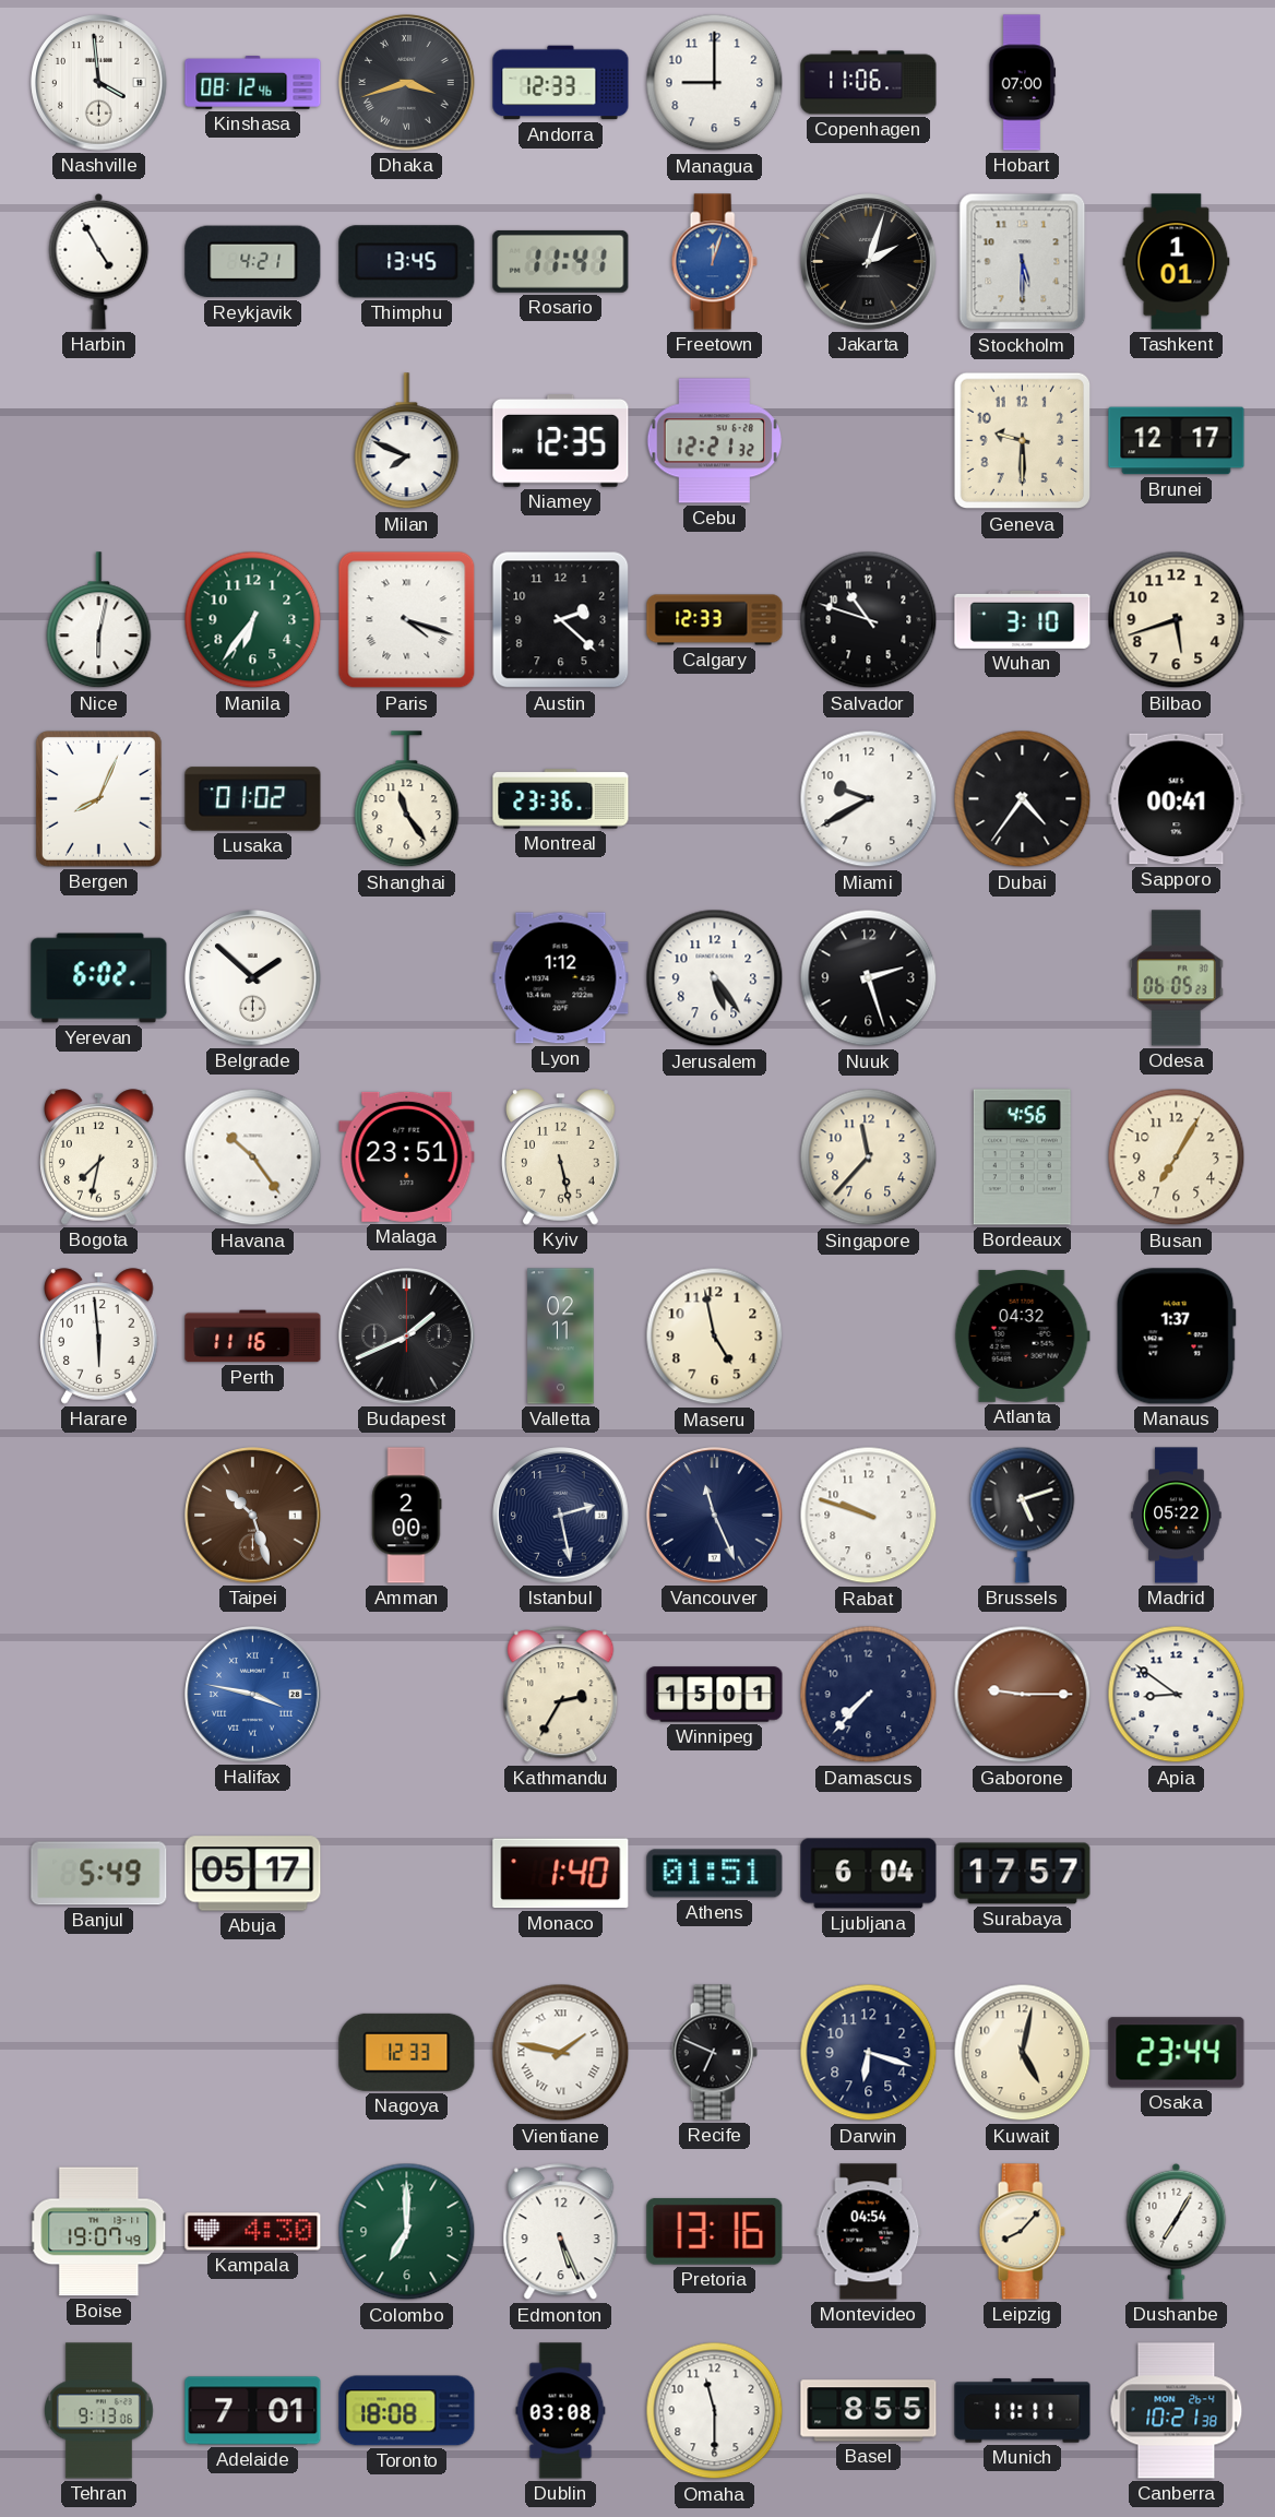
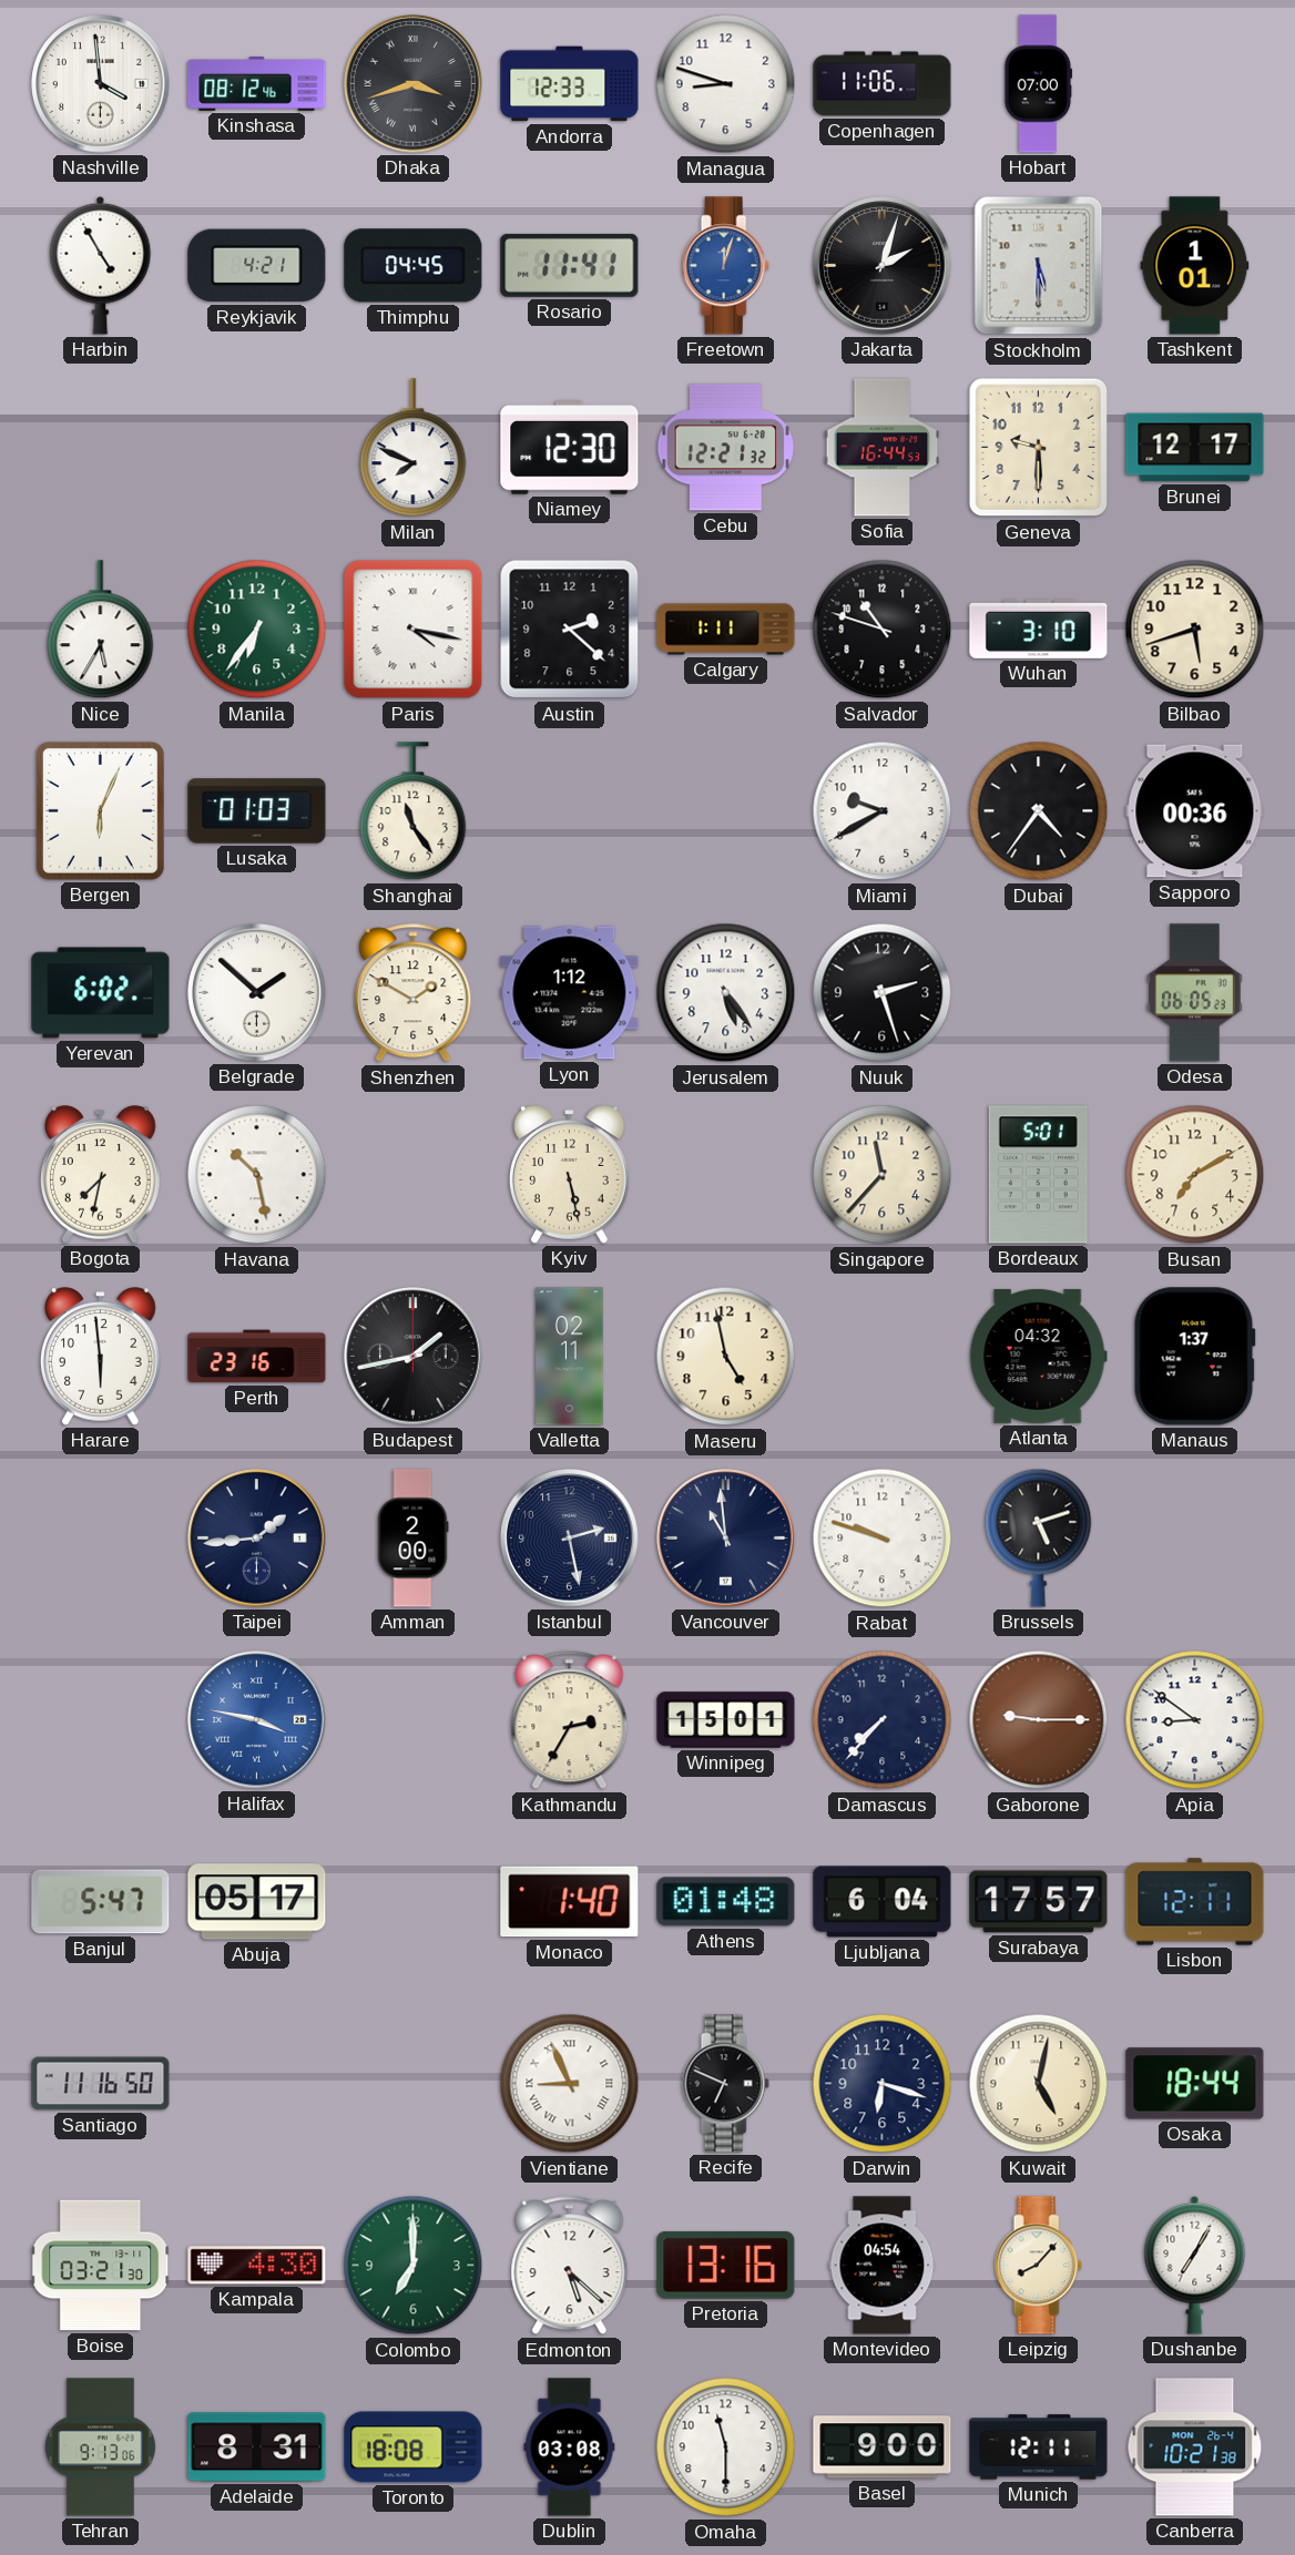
Managua: 9:00 -> 8:48 (726, 84)
Thimphu: 13:45 -> 04:45 (414, 266)
Niamey: 12:35 -> 12:30 (570, 448)
Sofia: none -> 16:44 (883, 448)
Nice: 6:02 -> 5:35 (101, 630)
Paris: 4:18 -> 4:17 (414, 630)
Calgary: 12:33 -> 1:11 (726, 630)
Bergen: 8:04 -> 6:04 (100, 810)
Lusaka: 01:02 -> 01:03 (257, 811)
Montreal: 23:36 -> none (561, 799)
Sapporo: 00:41 -> 00:36 (1195, 811)
Shenzhen: none -> 1:50 (414, 993)
Havana: 10:24 -> 10:28 (257, 1175)
Malaga: 23:51 -> none (407, 1156)
Bordeaux: 4:56 -> 5:01 (1038, 1175)
Busan: 7:05 -> 7:10 (1195, 1175)
Perth: 11:16 -> 23:16 (257, 1357)
Budapest: 1:41 -> 1:43 (414, 1357)
Taipei: 10:27 -> 1:44 (257, 1539)
Taipei dial: brown -> navy (257, 1539)
Vancouver: 11:26 -> 10:59 (726, 1539)
Madrid: 05:22 -> none (1177, 1516)
Banjul: 5:49 -> 5:47 (101, 1902)
Athens: 01:51 -> 01:48 (726, 1902)
Lisbon: none -> 12:11 (1195, 1902)
Santiago: none -> 11:16 (101, 2084)
Nagoya: 12:33 -> none (407, 2052)
Vientiane: 1:47 -> 8:56 (570, 2084)
Osaka: 23:44 -> 18:44 (1195, 2084)
Boise: 19:07 -> 03:21 (101, 2266)
Edmonton: 5:26 -> 5:22 (570, 2266)
Adelaide: 7:01 -> 8:31 (257, 2447)
Basel: 8:55 -> 9:00 (883, 2447)
Munich: 11:11 -> 12:11 (1039, 2447)
